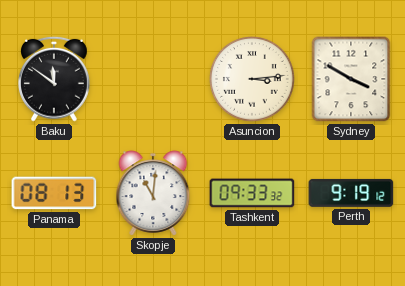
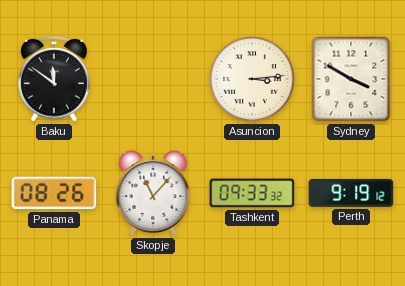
Panama: 08:13 -> 08:26 (54, 193)
Skopje: 11:01 -> 11:07 (153, 193)
